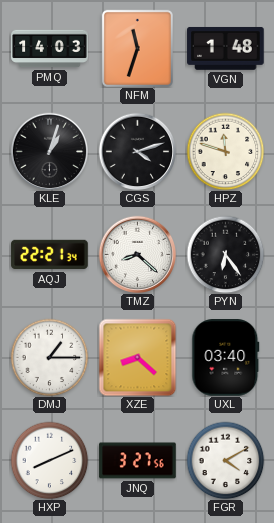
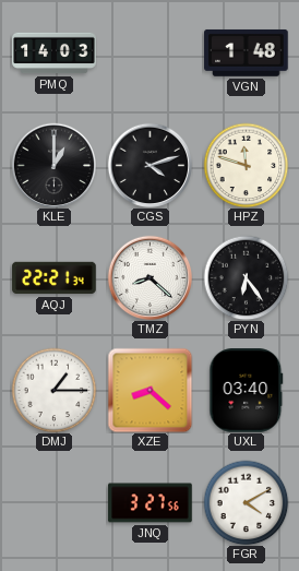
NFM: 11:33 -> none (137, 48)
KLE: 1:03 -> 1:00 (53, 165)
HXP: 8:11 -> none (49, 460)
